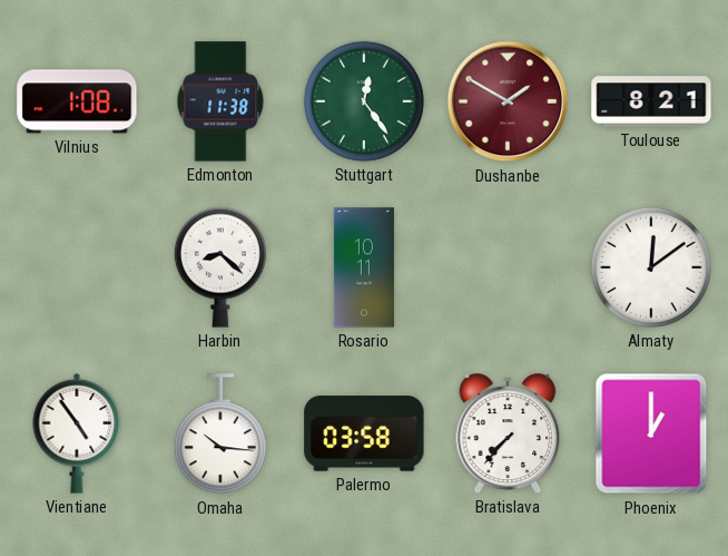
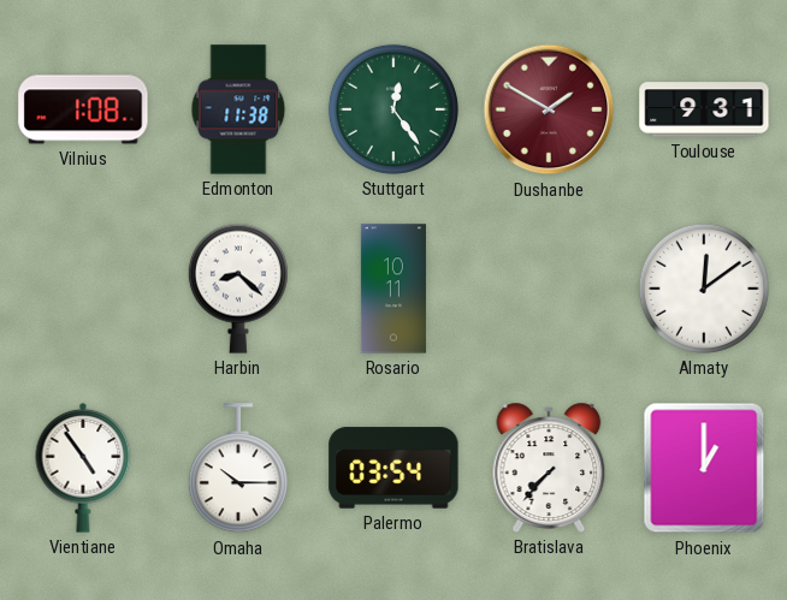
Toulouse: 8:21 -> 9:31 (704, 109)
Omaha: 10:16 -> 10:15 (238, 469)
Palermo: 03:58 -> 03:54 (393, 468)
